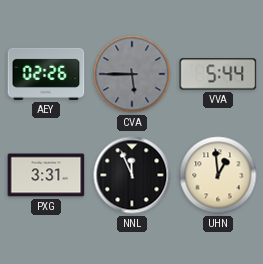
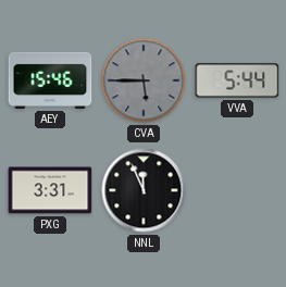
AEY: 02:26 -> 15:46 (50, 80)
UHN: 12:59 -> none (218, 175)
